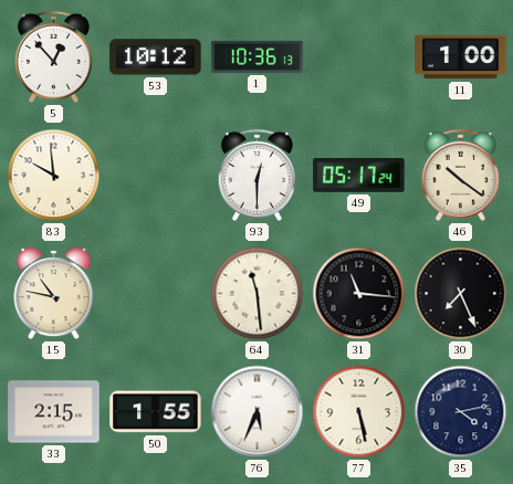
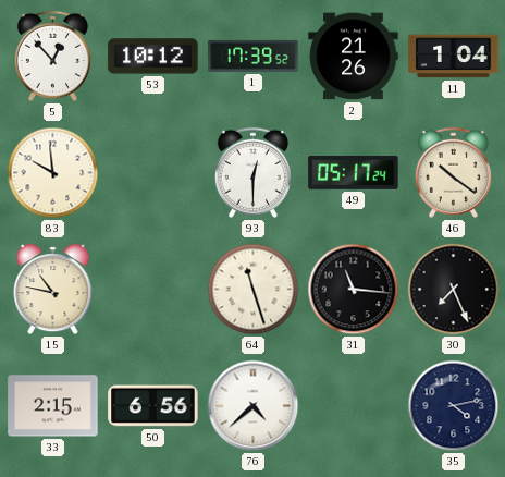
1: 10:36 -> 17:39 (254, 56)
2: none -> 21:26 (354, 57)
11: 1:00 -> 1:04 (454, 57)
64: 11:29 -> 11:27 (254, 290)
50: 1:55 -> 6:56 (153, 406)
76: 5:34 -> 4:38 (254, 406)
77: 5:28 -> none (359, 412)
